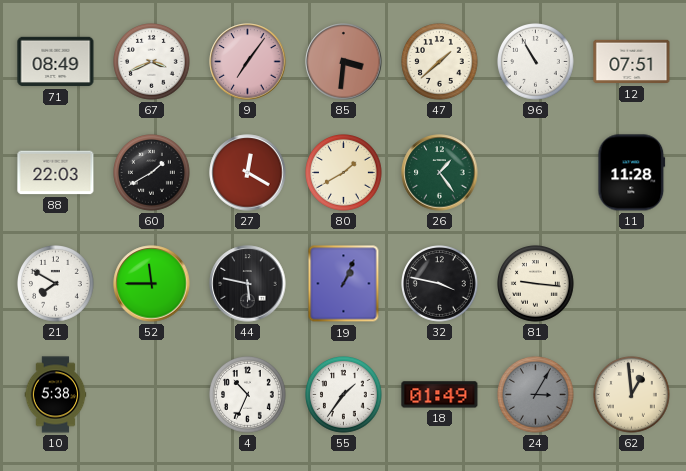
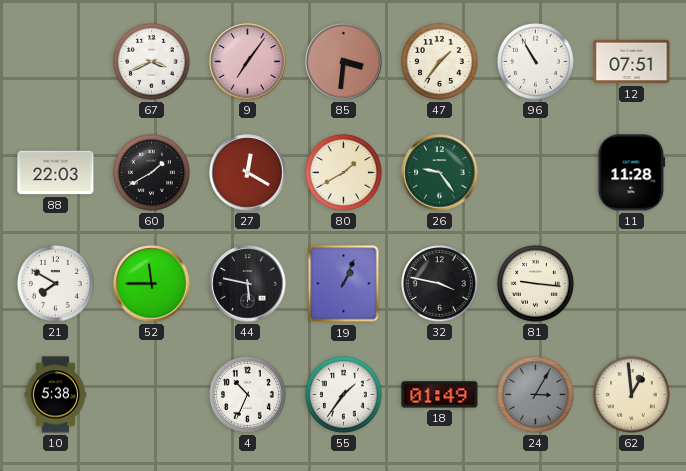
71: 08:49 -> none (56, 62)
47: 1:38 -> 1:36 (440, 62)
26: 1:24 -> 9:24 (440, 173)
